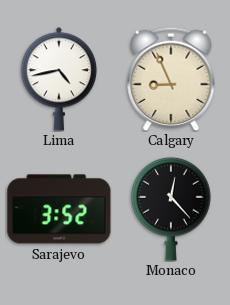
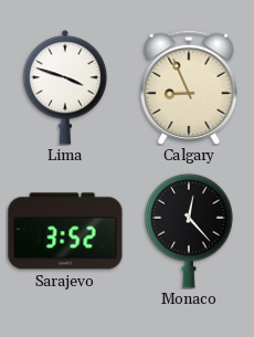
Lima: 4:43 -> 3:48 (65, 87)
